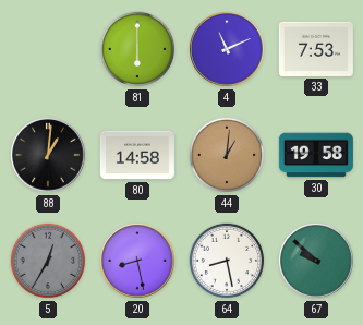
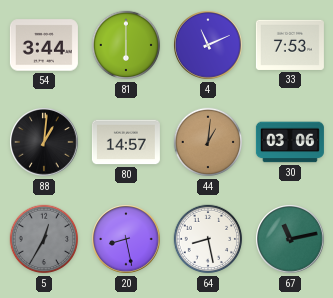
54: none -> 3:44 (44, 45)
80: 14:58 -> 14:57 (126, 142)
30: 19:58 -> 03:06 (290, 142)
67: 9:52 -> 11:13 (290, 239)
